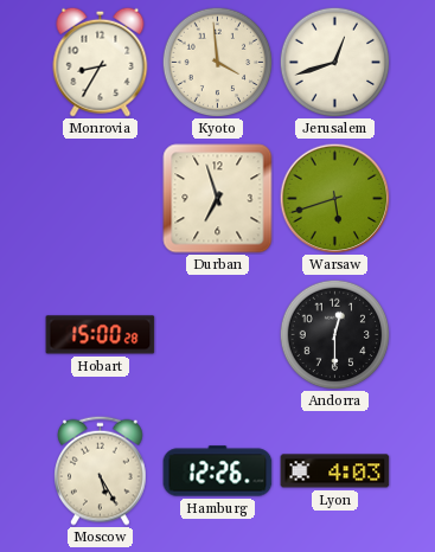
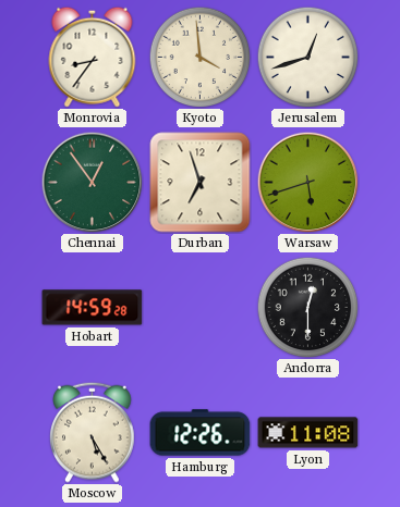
Monrovia: 8:35 -> 8:36 (93, 57)
Chennai: none -> 12:54 (92, 182)
Hobart: 15:00 -> 14:59 (93, 308)
Lyon: 4:03 -> 11:08 (308, 433)
